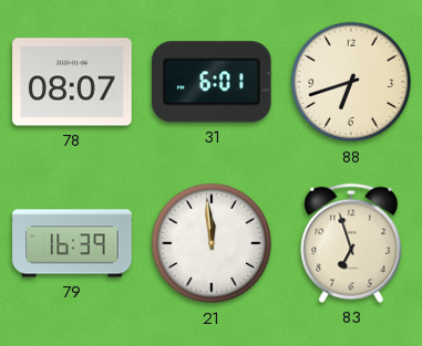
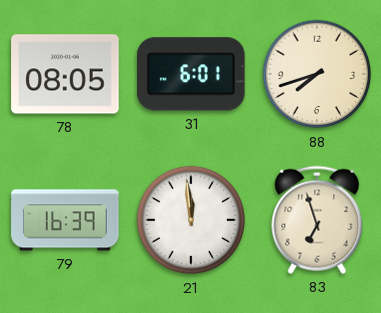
78: 08:07 -> 08:05 (65, 74)
88: 6:42 -> 7:42 (317, 74)
